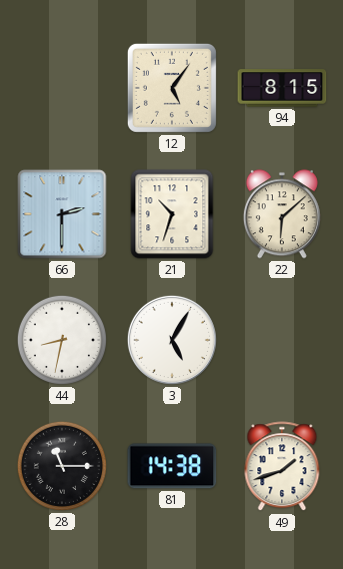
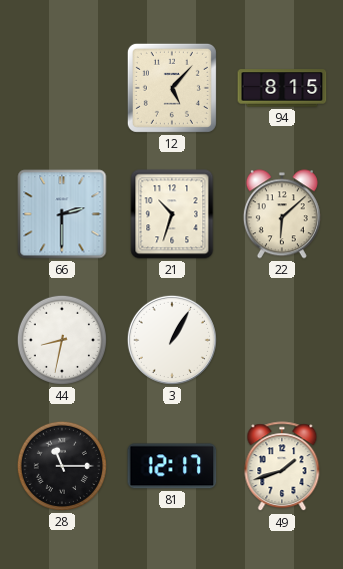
12: 5:06 -> 5:07 (172, 88)
3: 5:05 -> 1:05 (172, 340)
81: 14:38 -> 12:17 (172, 466)
